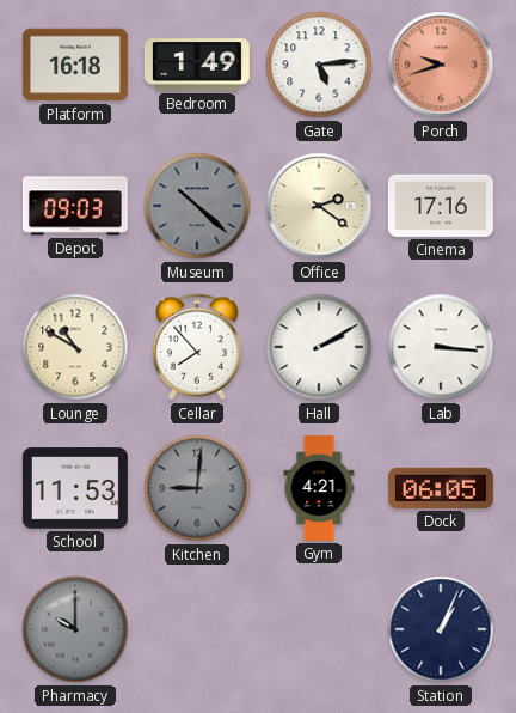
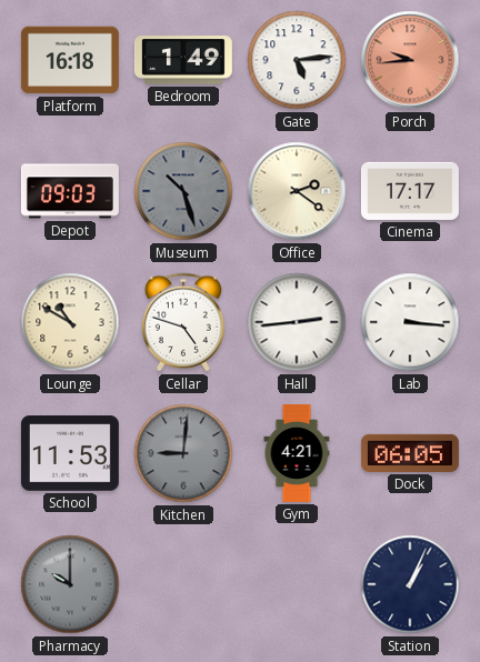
Porch: 9:42 -> 9:44 (410, 60)
Museum: 10:22 -> 10:27 (183, 191)
Cinema: 17:16 -> 17:17 (410, 191)
Cellar: 7:53 -> 4:48 (183, 322)
Hall: 2:10 -> 2:44 (297, 322)
